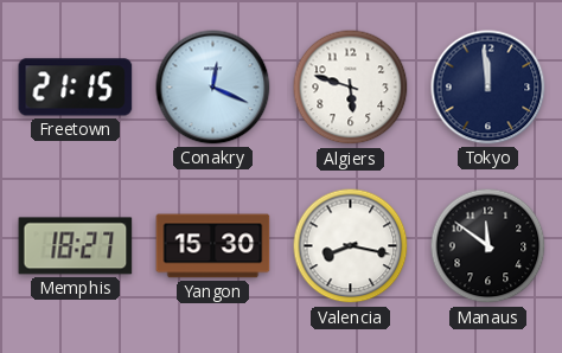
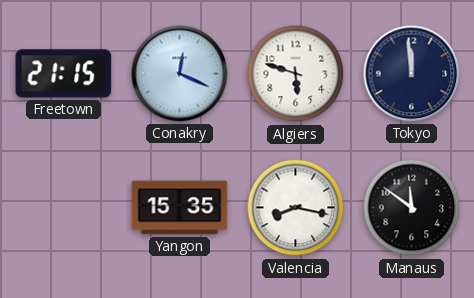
Memphis: 18:27 -> none (76, 246)
Yangon: 15:30 -> 15:35 (180, 208)
